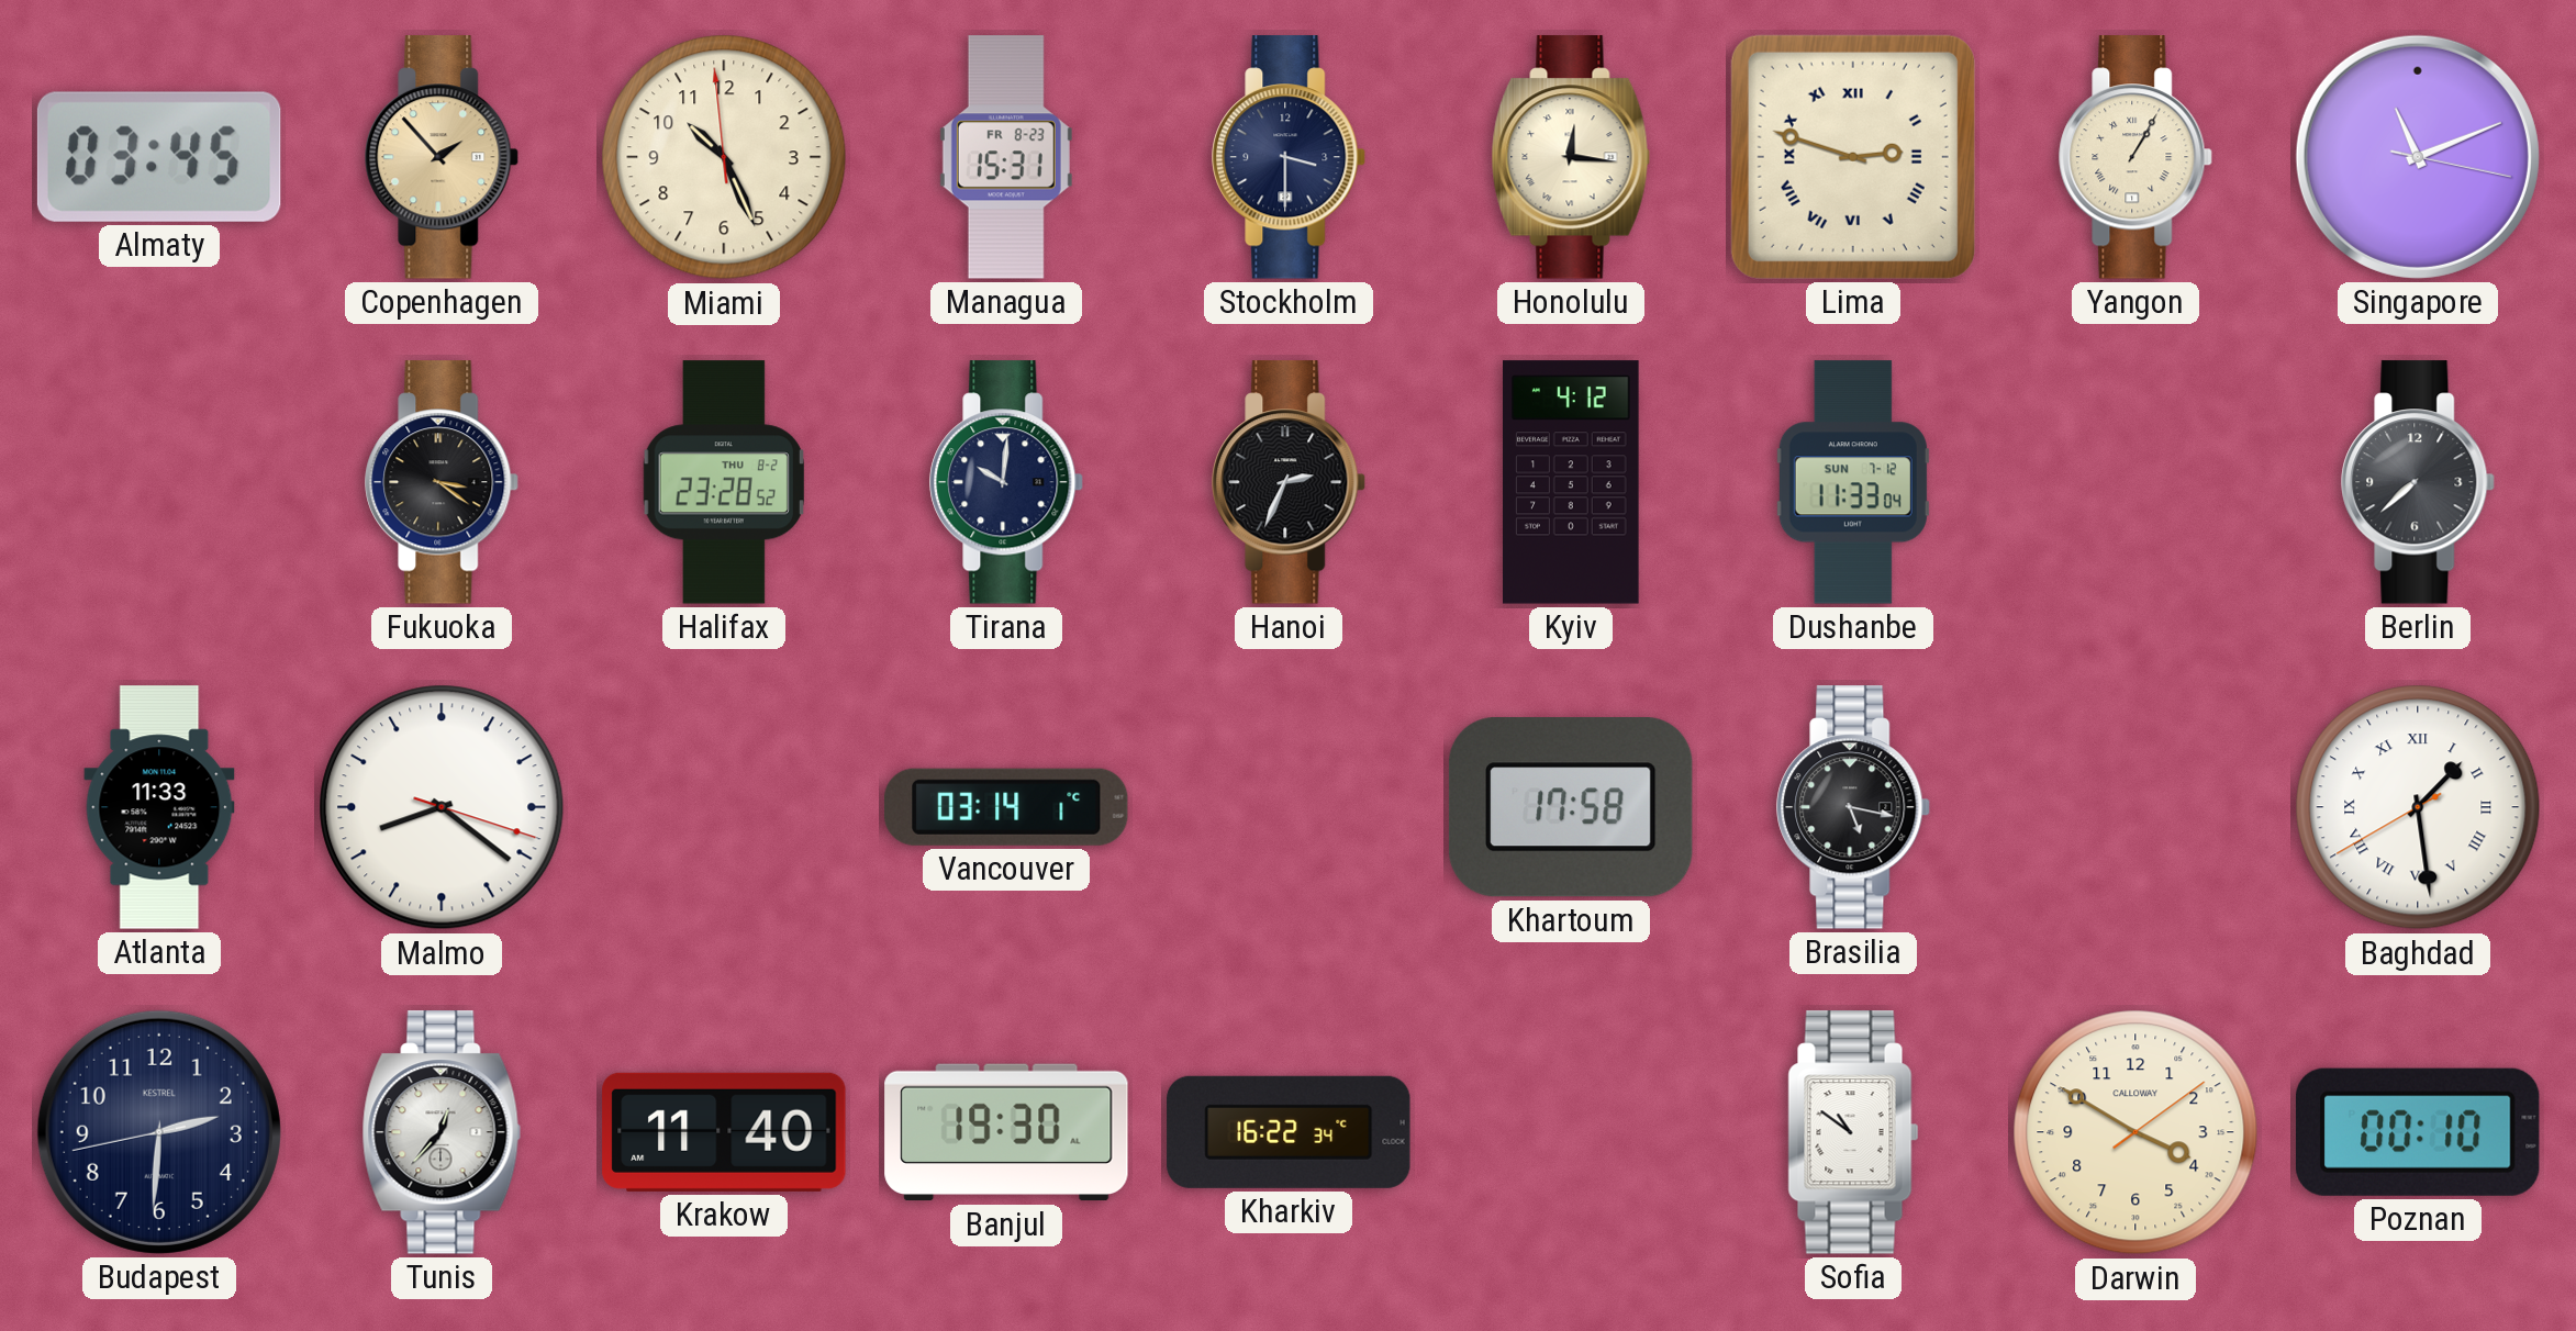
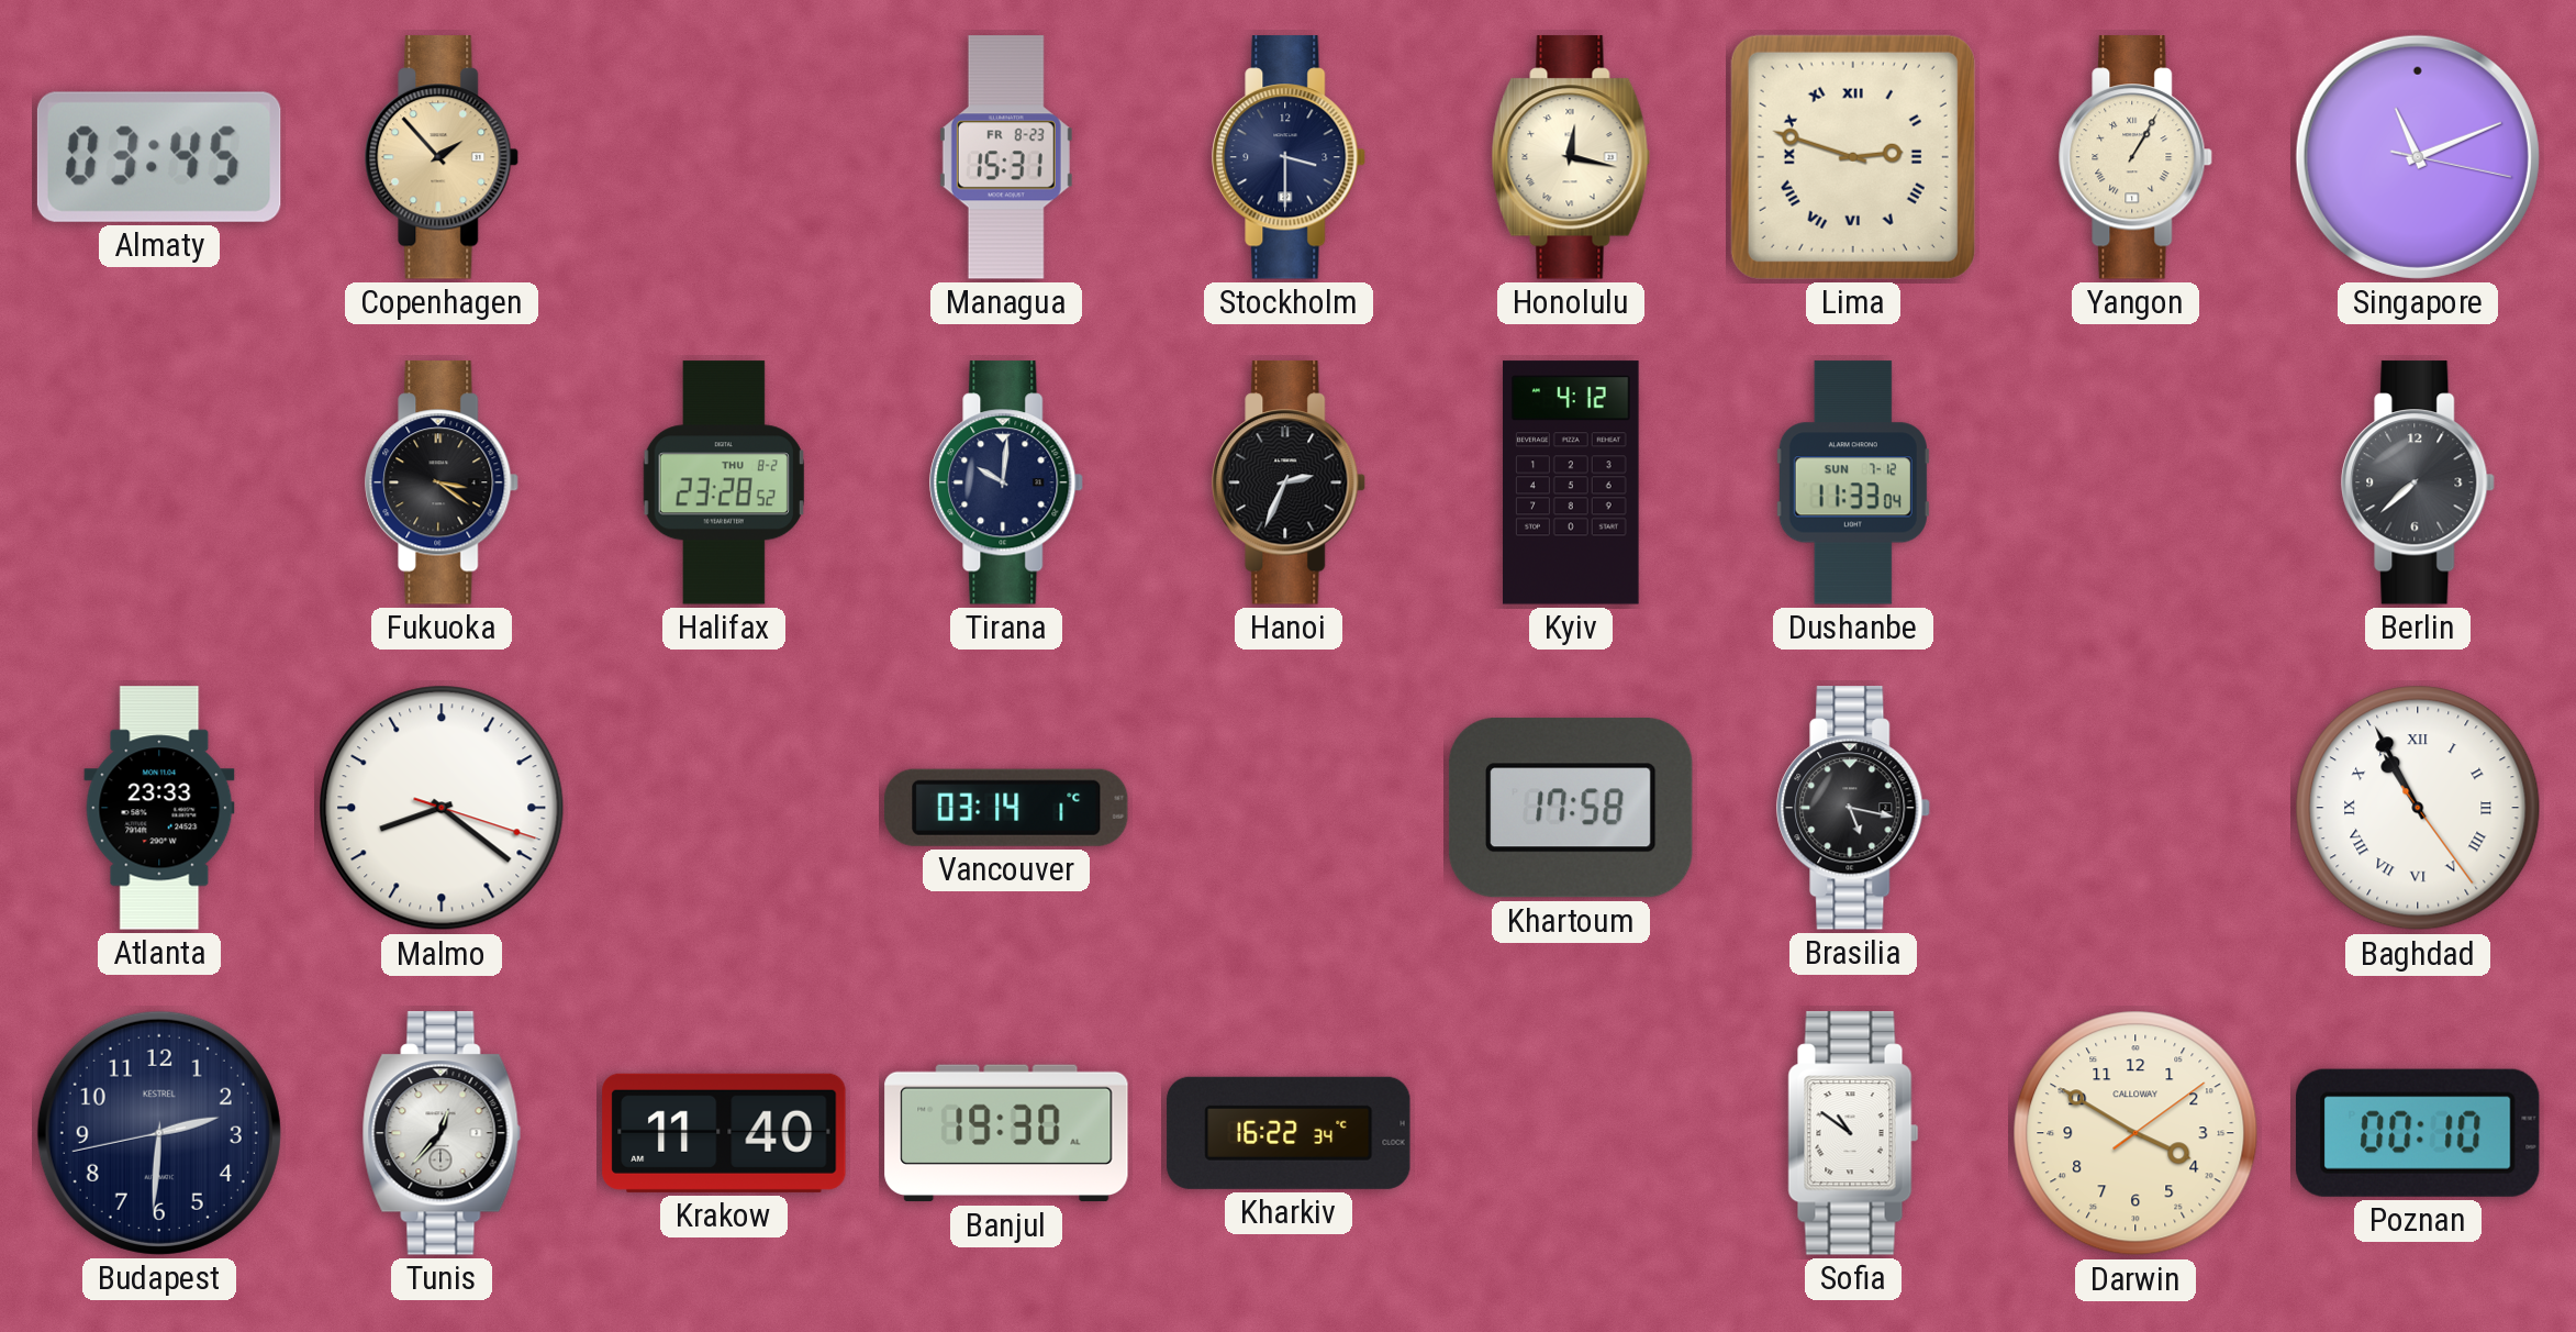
Miami: 10:25 -> none (724, 157)
Honolulu: 12:16 -> 12:17 (1571, 157)
Atlanta: 11:33 -> 23:33 (159, 808)
Baghdad: 1:28 -> 10:55 (2418, 808)
